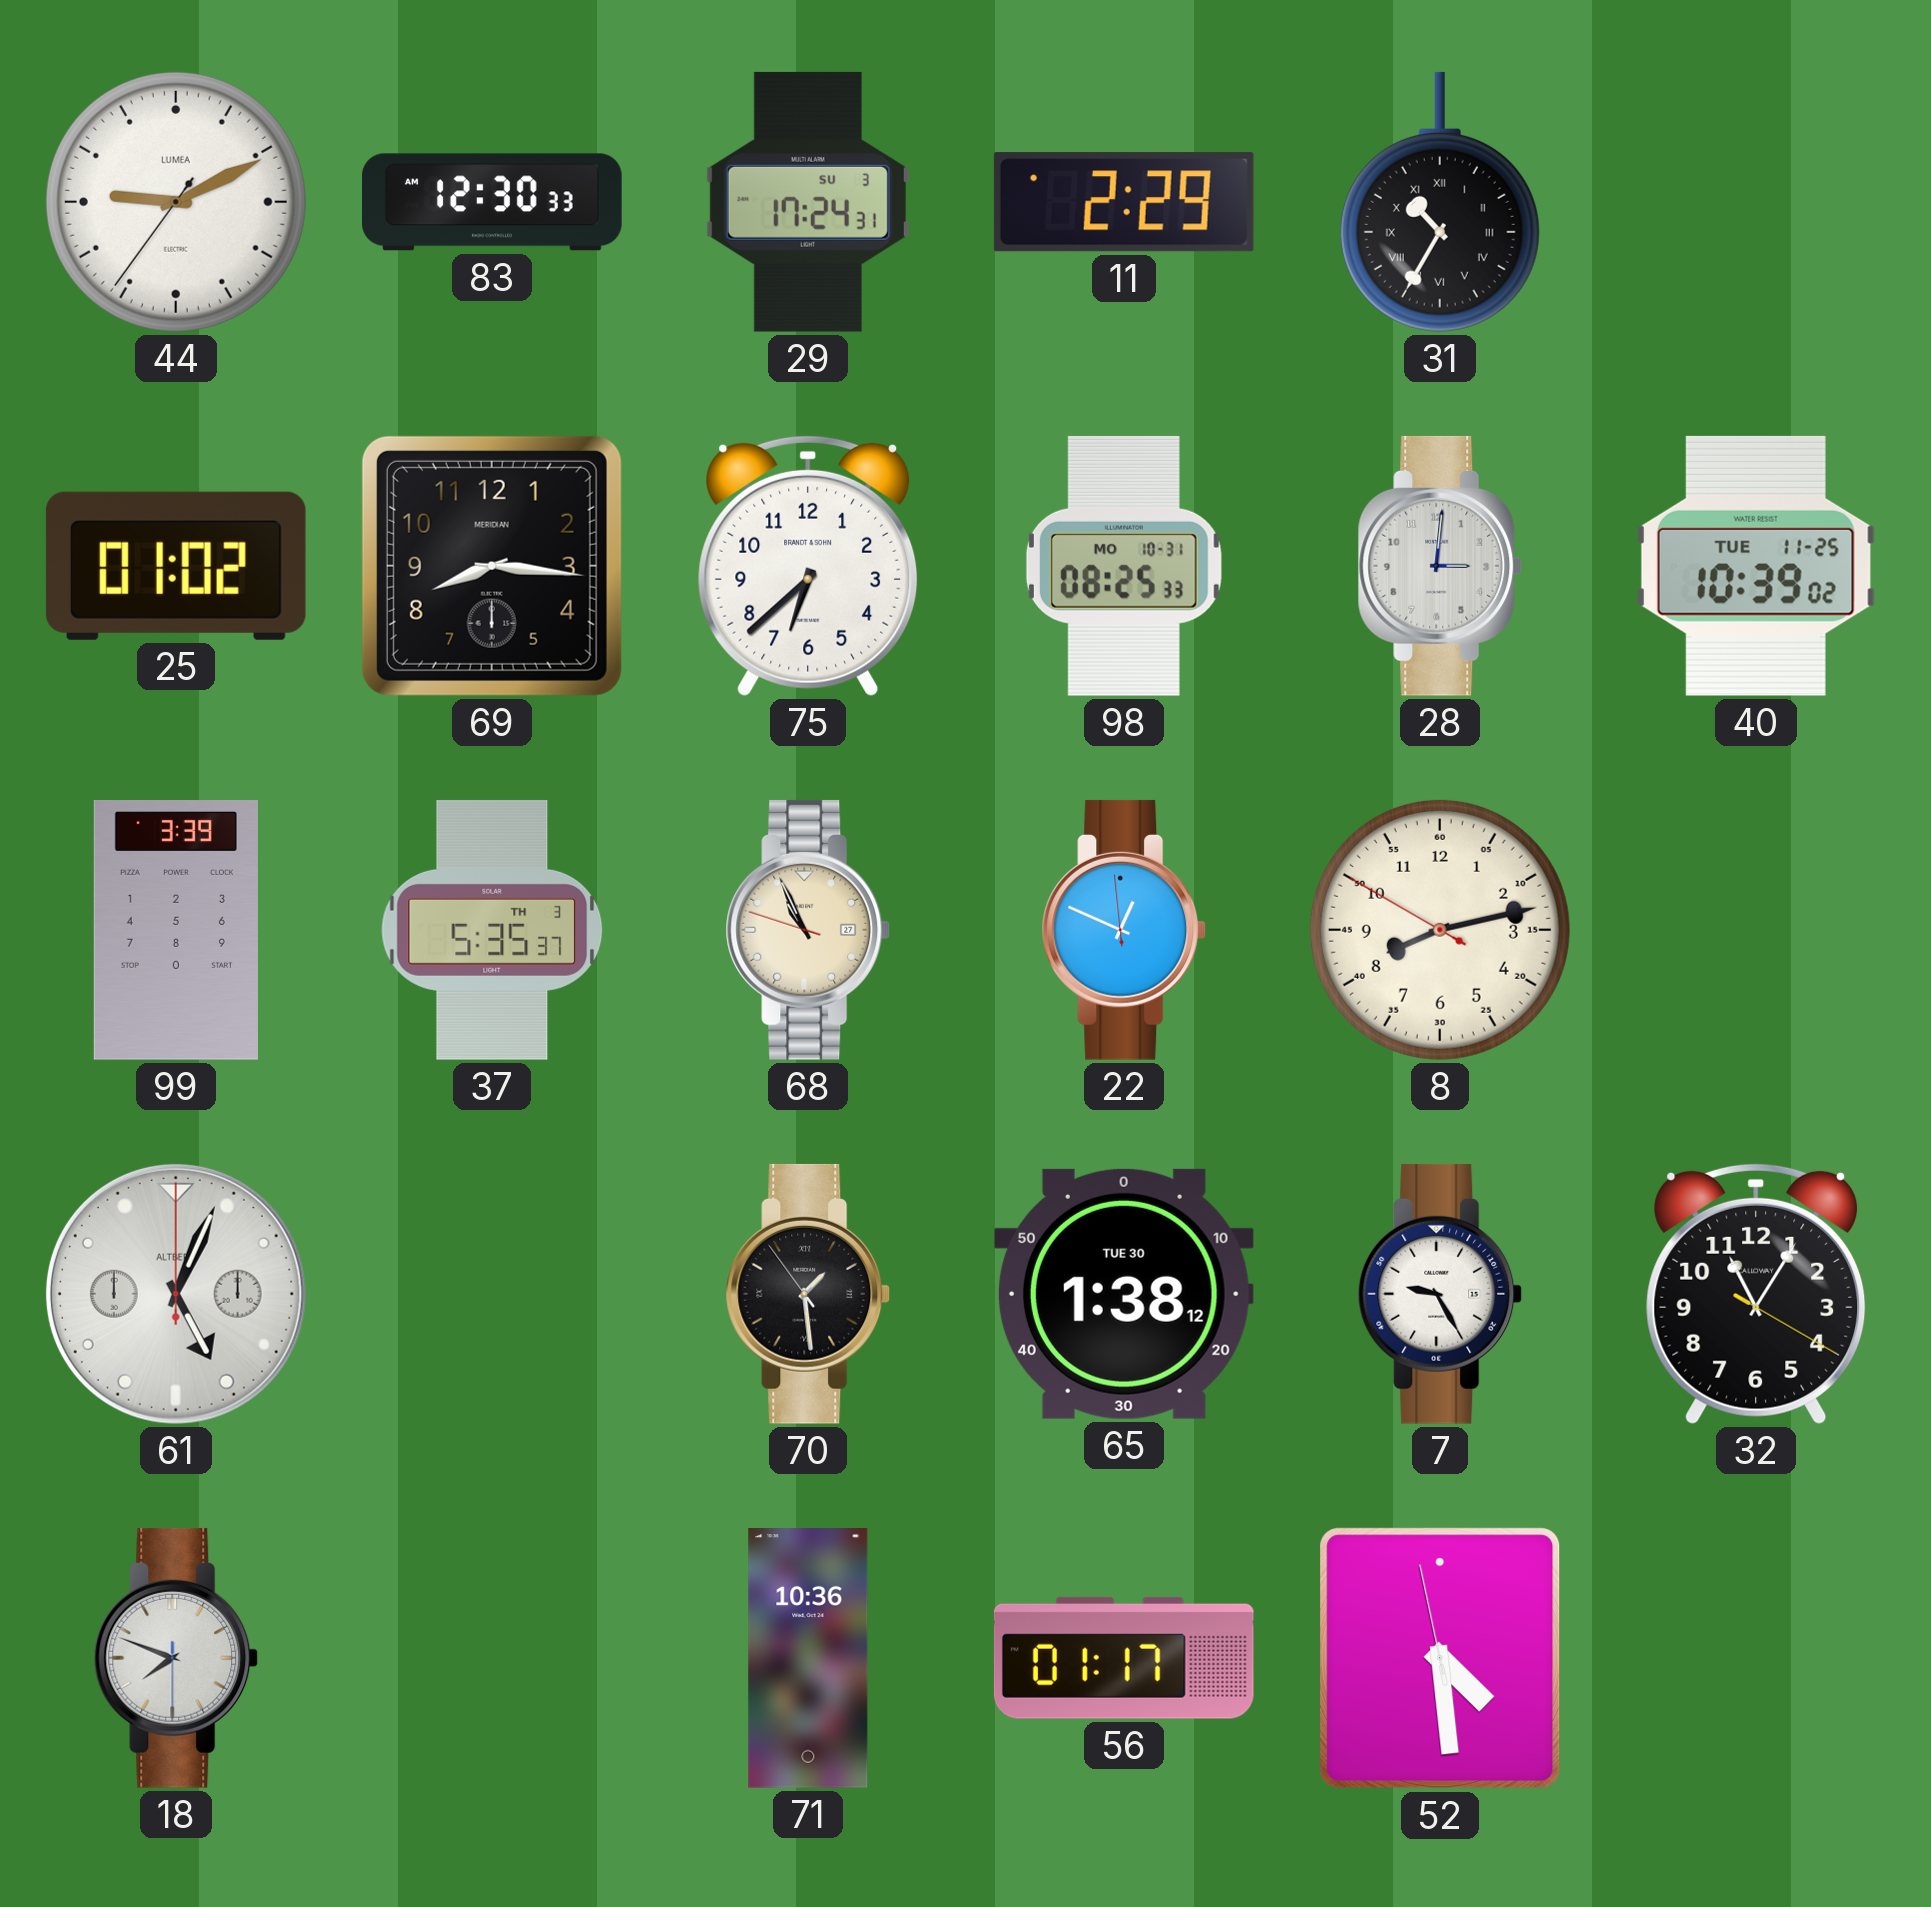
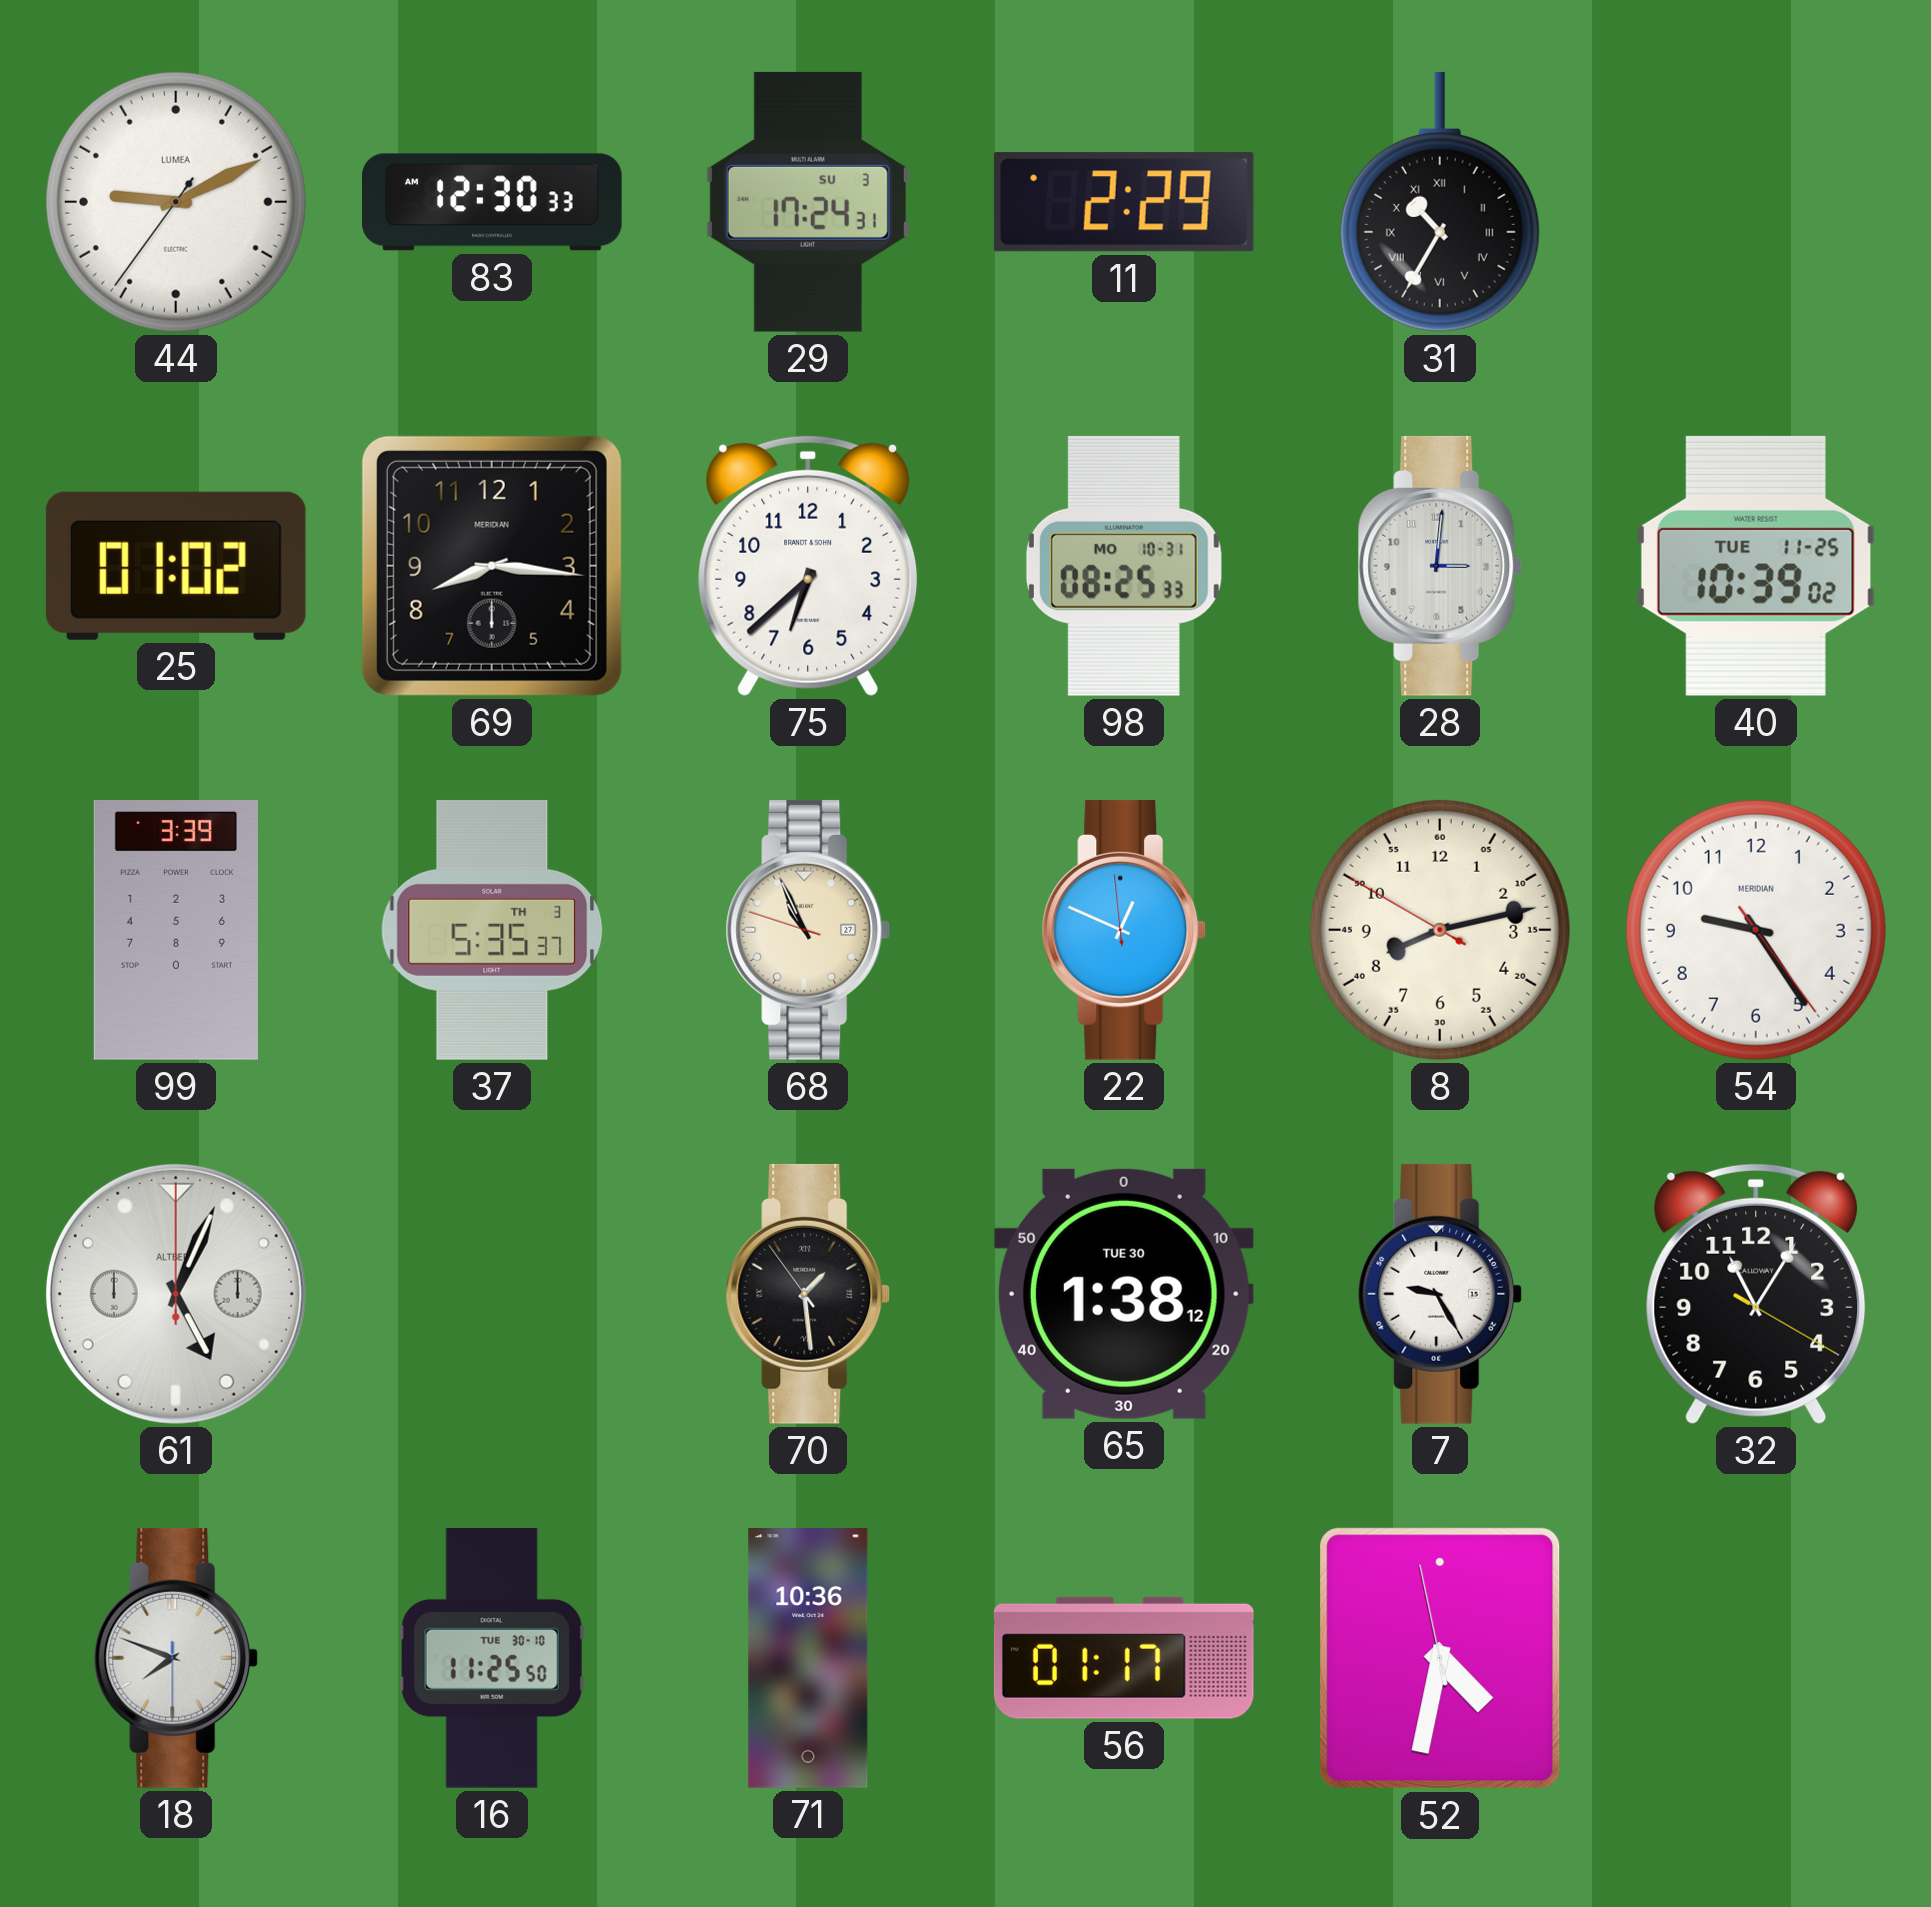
54: none -> 9:24 (1756, 930)
16: none -> 11:25 (492, 1659)
52: 4:28 -> 4:31 (1440, 1658)
